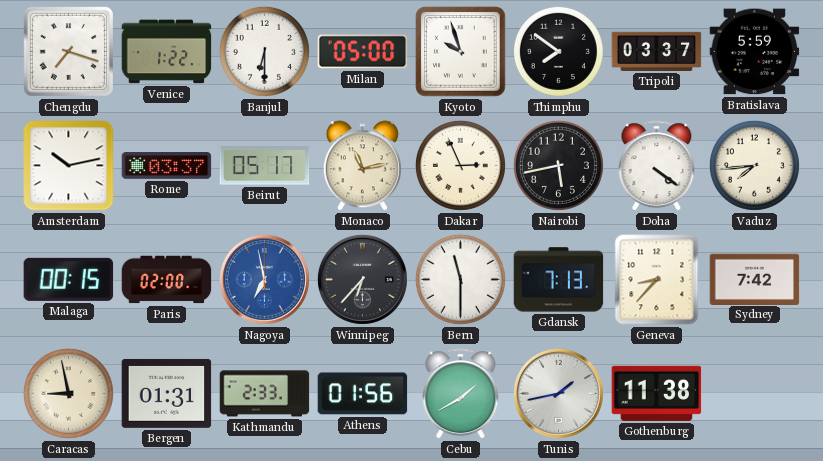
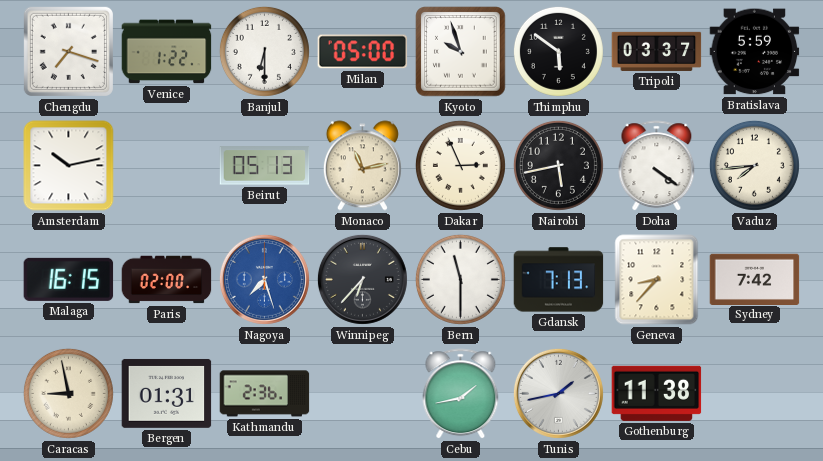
Thimphu: 7:51 -> 5:51 (558, 51)
Rome: 03:37 -> none (167, 166)
Beirut: 05:17 -> 05:13 (265, 166)
Malaga: 00:15 -> 16:15 (69, 279)
Nagoya: 6:58 -> 7:27 (264, 279)
Kathmandu: 2:33 -> 2:36 (265, 394)
Athens: 01:56 -> none (363, 394)
Cebu: 1:40 -> 1:43 (461, 394)
